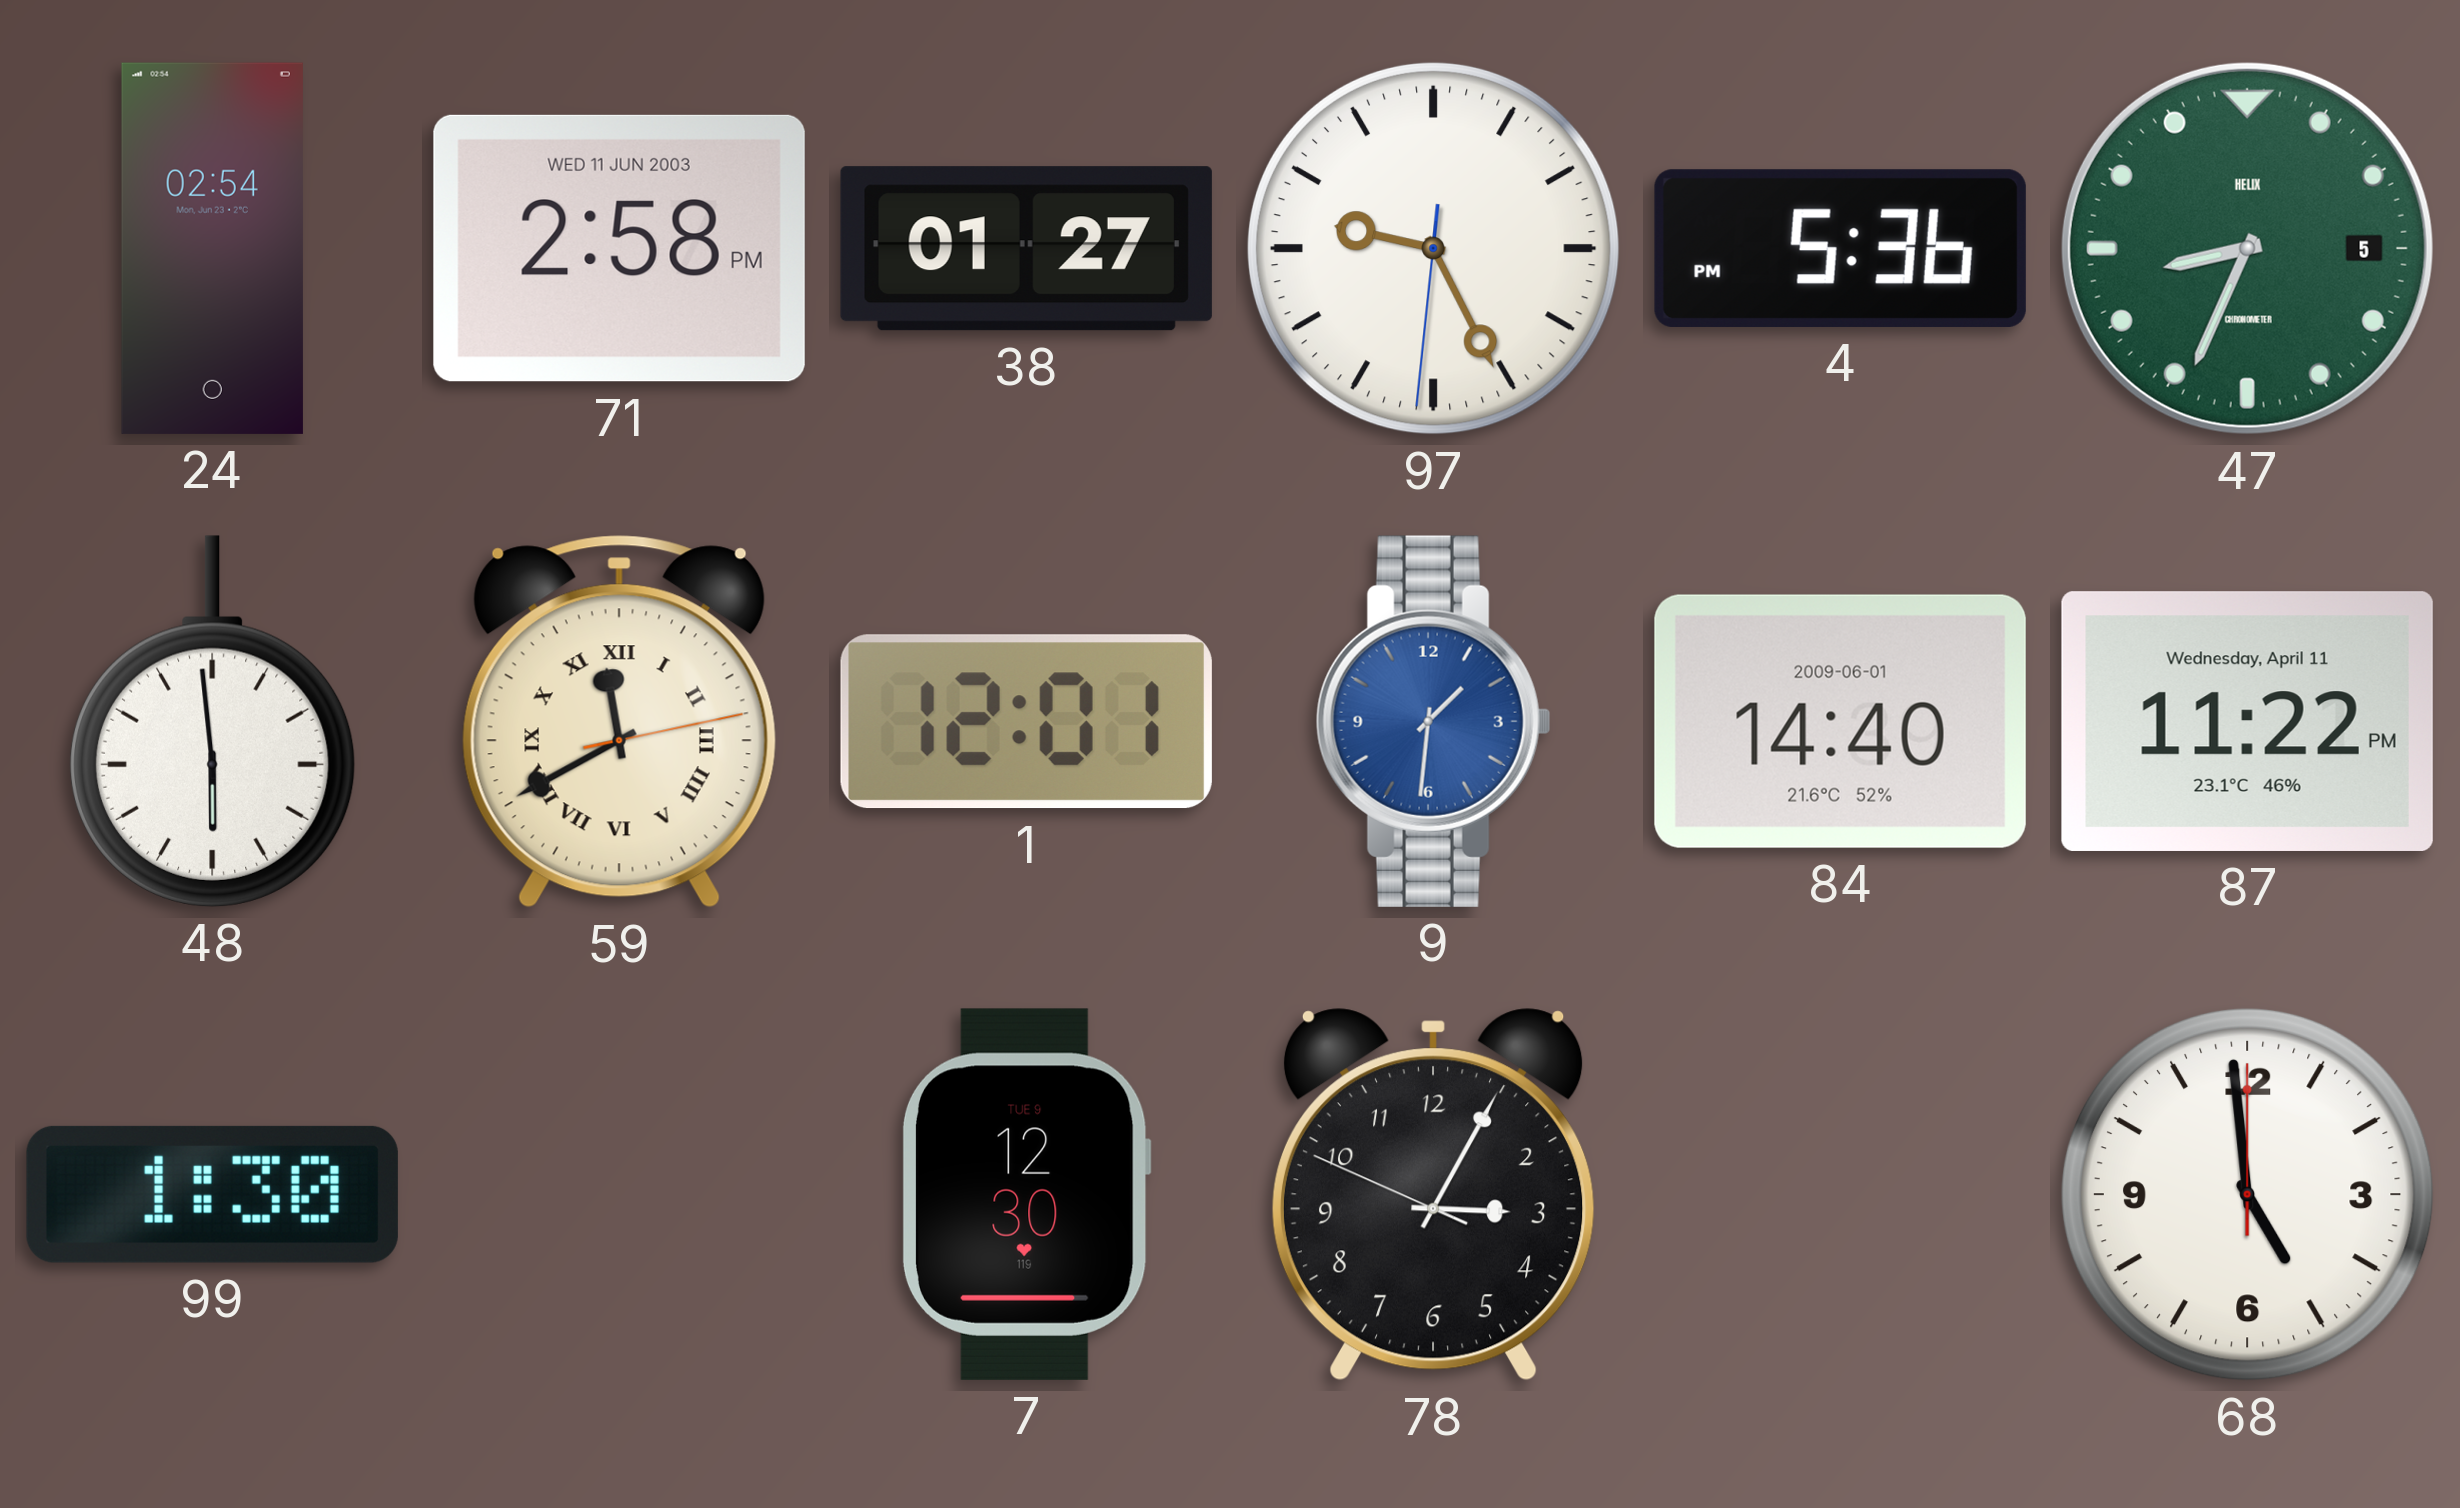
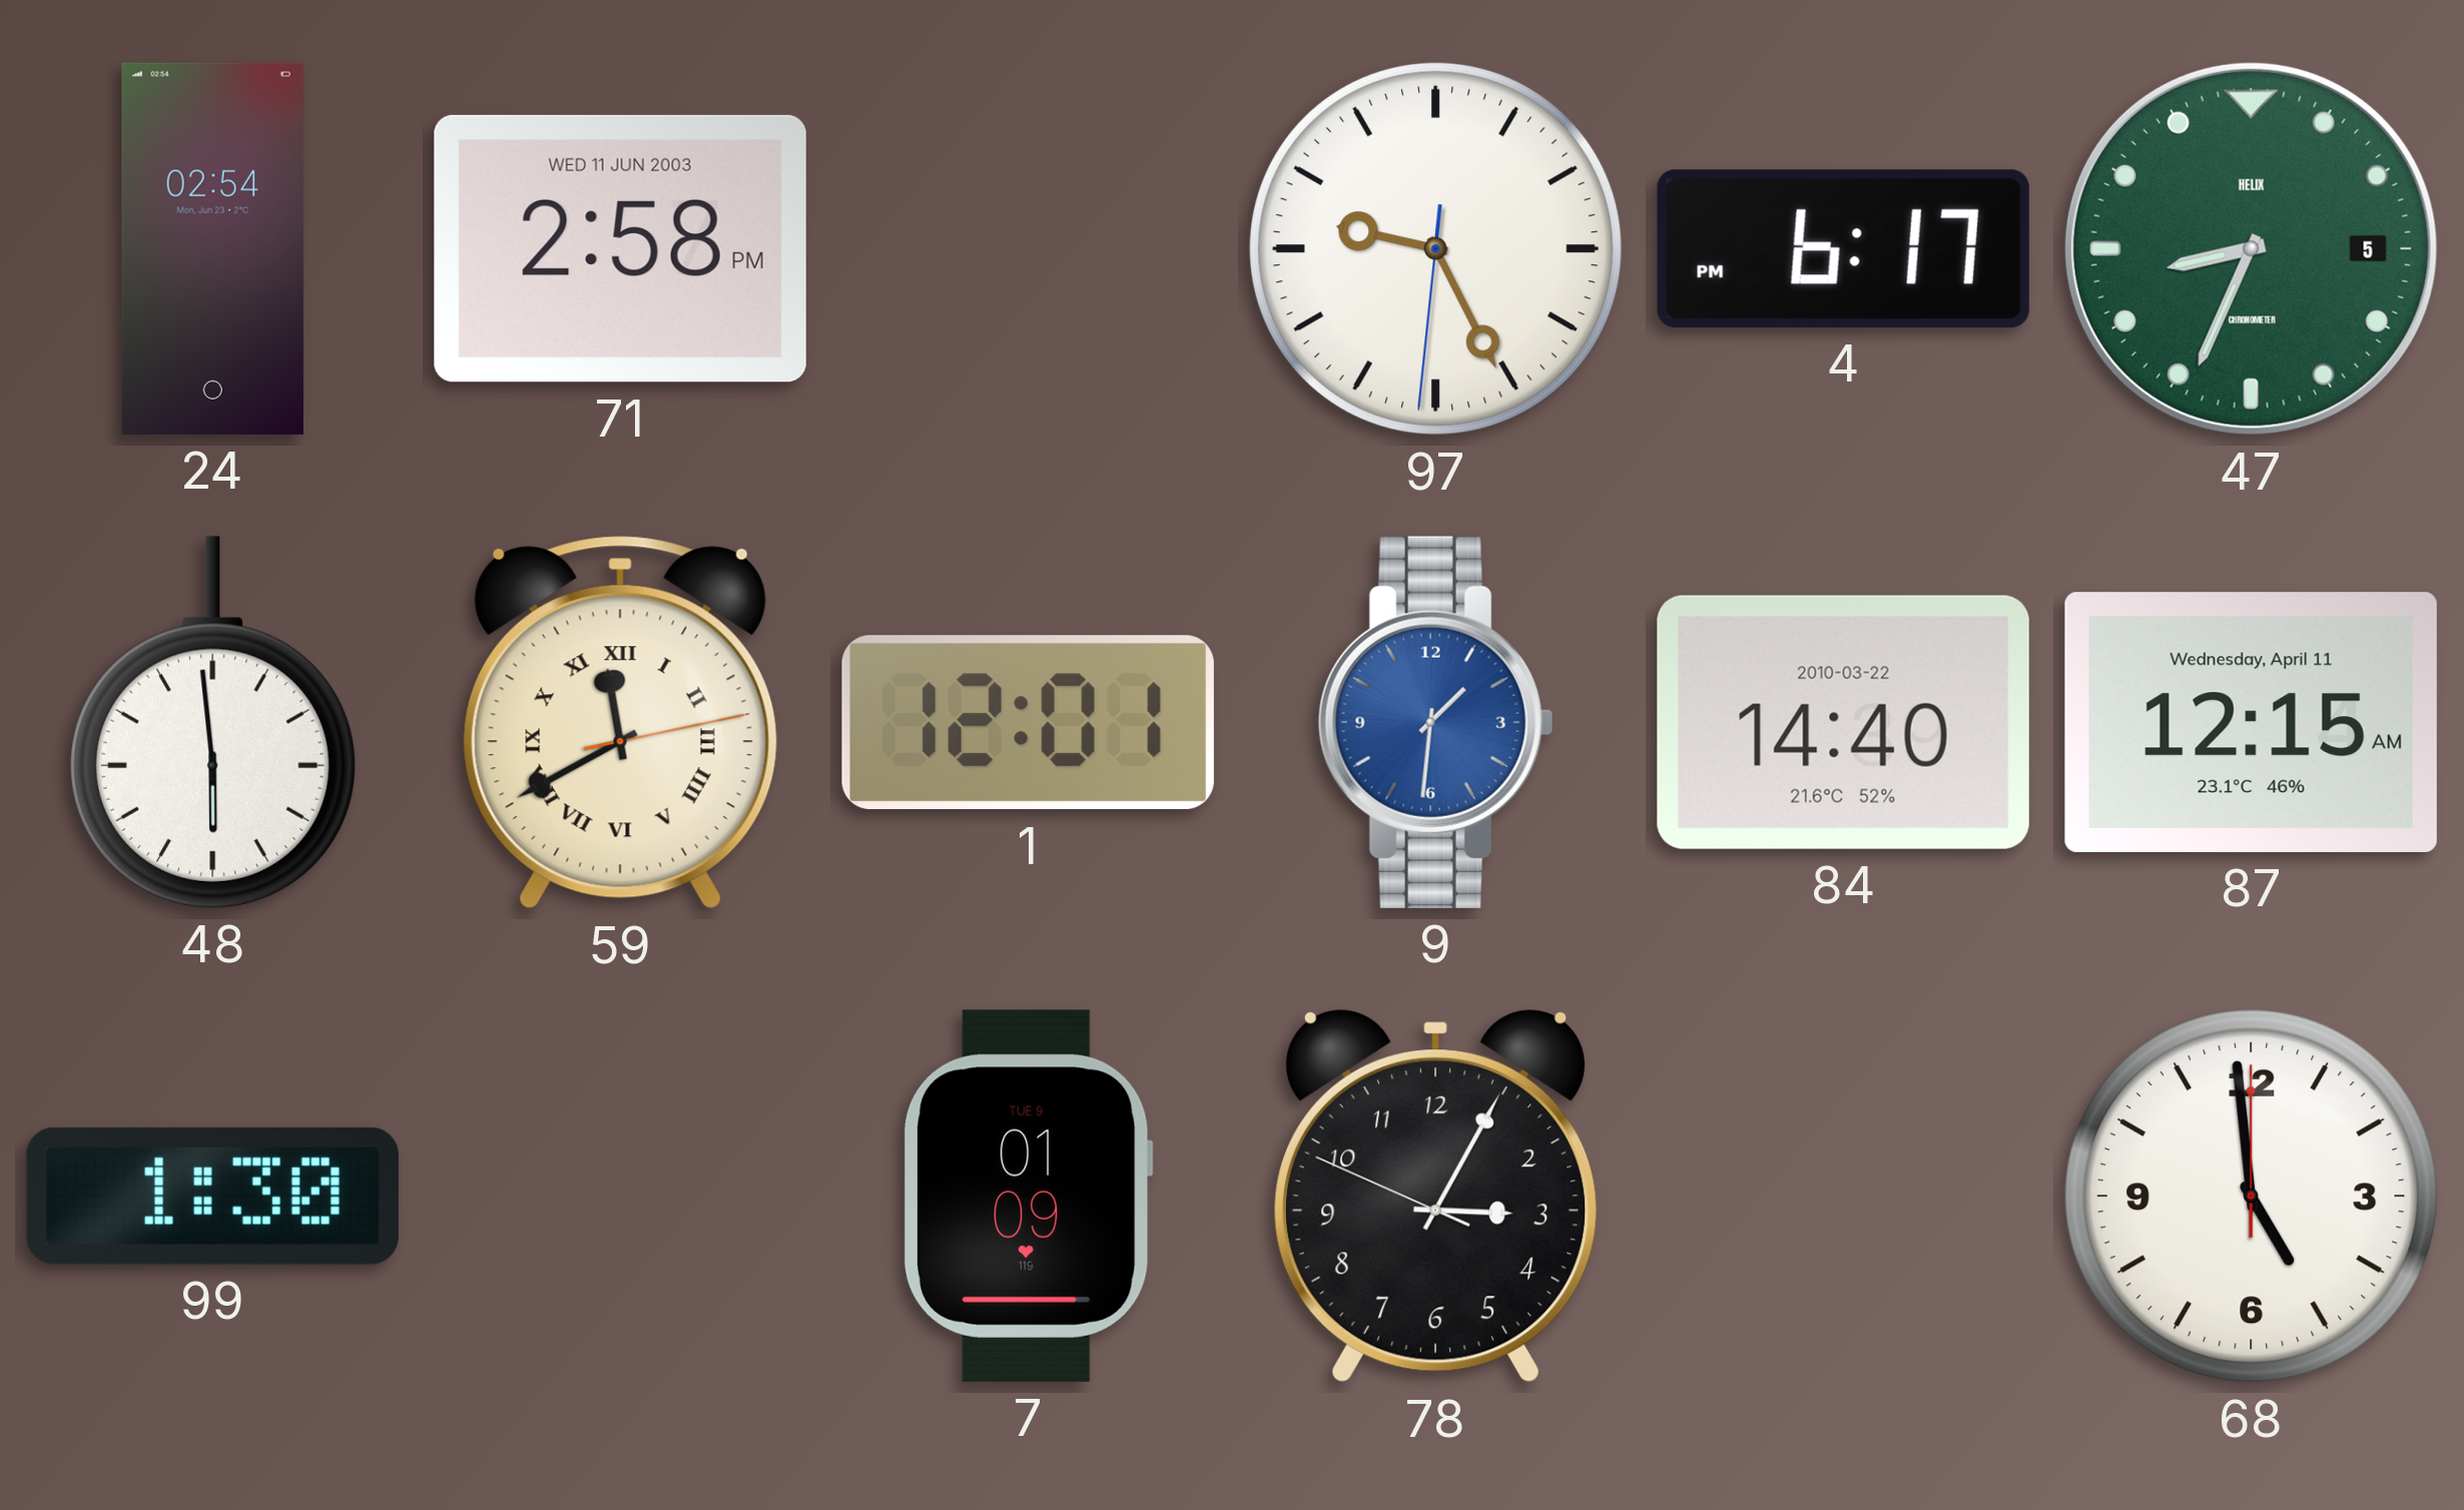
38: 01:27 -> none (1026, 249)
4: 5:36 -> 6:17 (1843, 248)
84 date: 2009-06-01 -> 2010-03-22 (1843, 722)
87: 11:22 -> 12:15 (2251, 722)
7: 12:30 -> 01:09 (1028, 1196)
